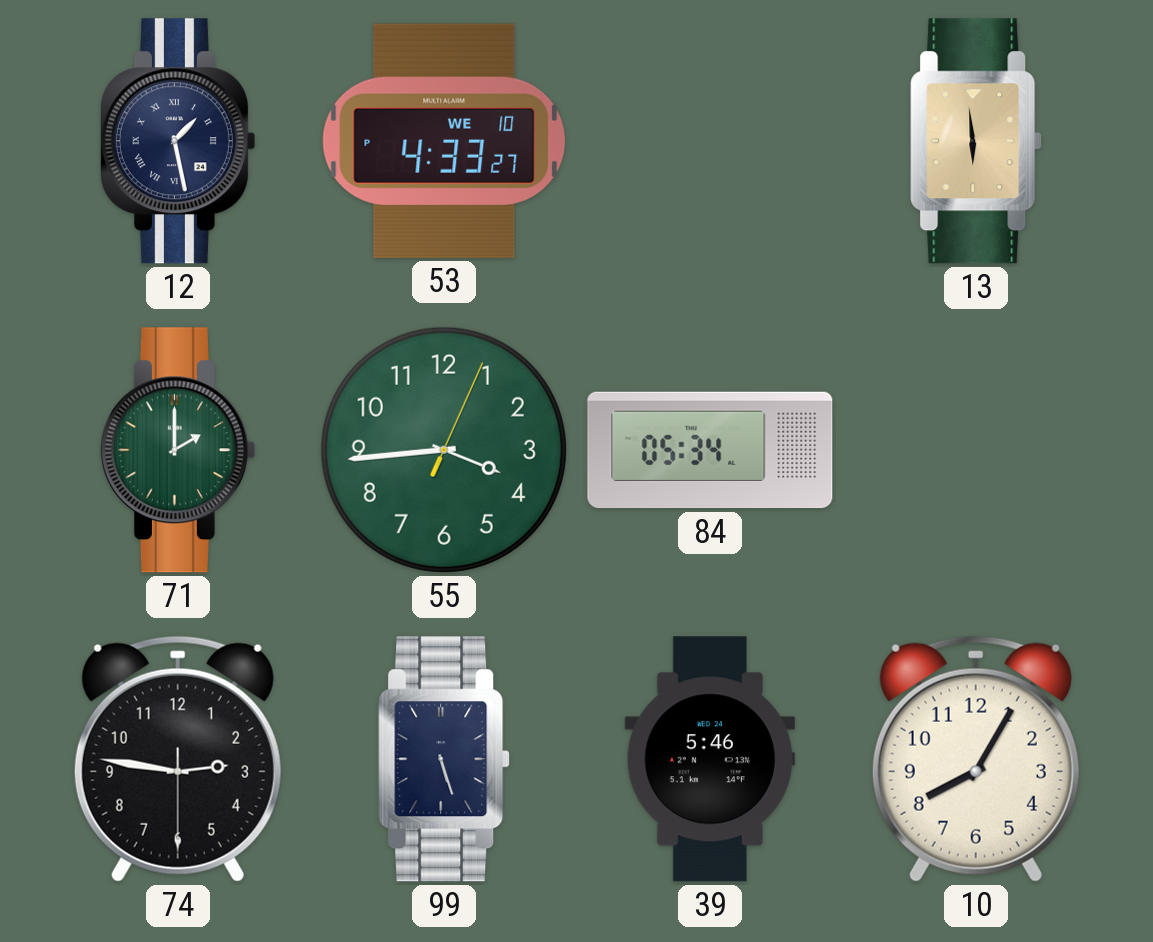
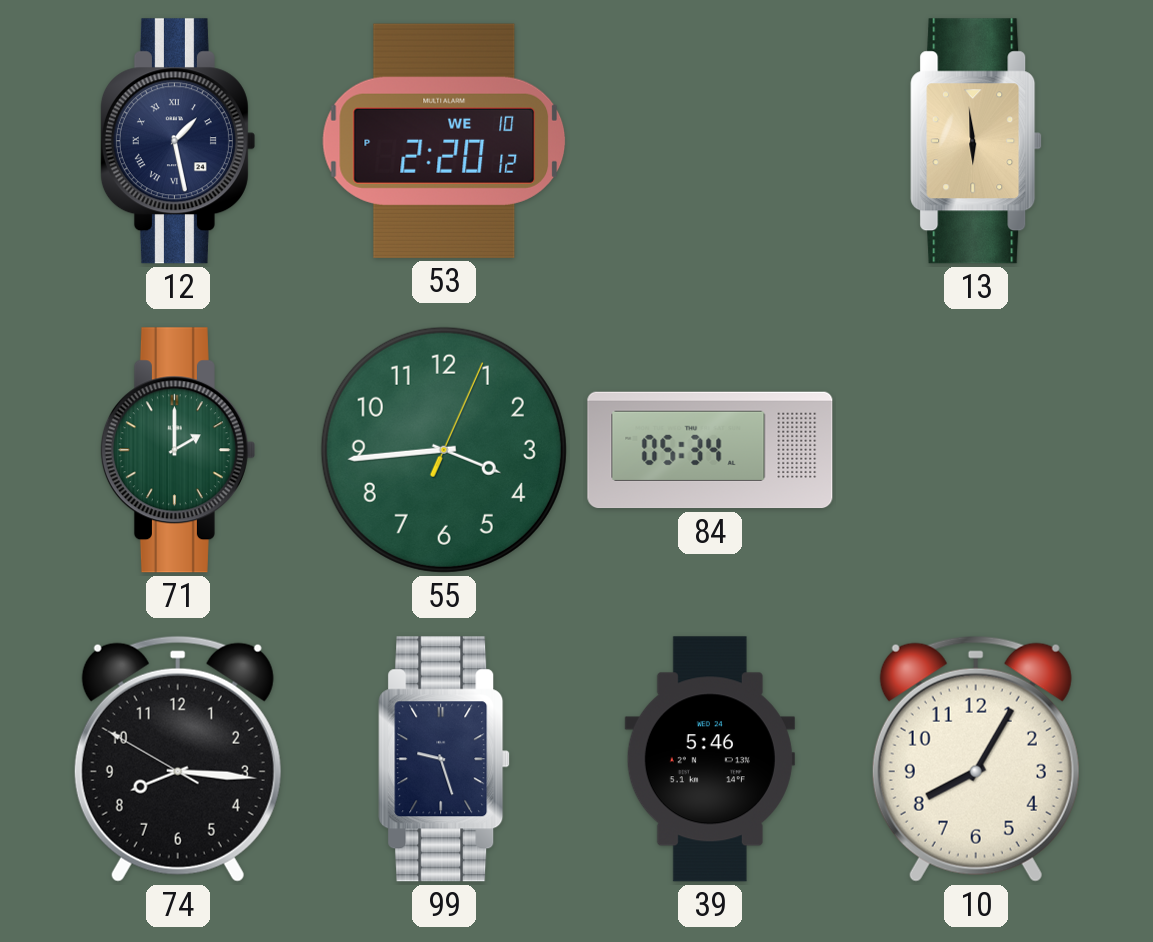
53: 4:33 -> 2:20 (444, 141)
74: 2:46 -> 8:15 (178, 759)
99: 5:27 -> 9:27 (444, 759)
